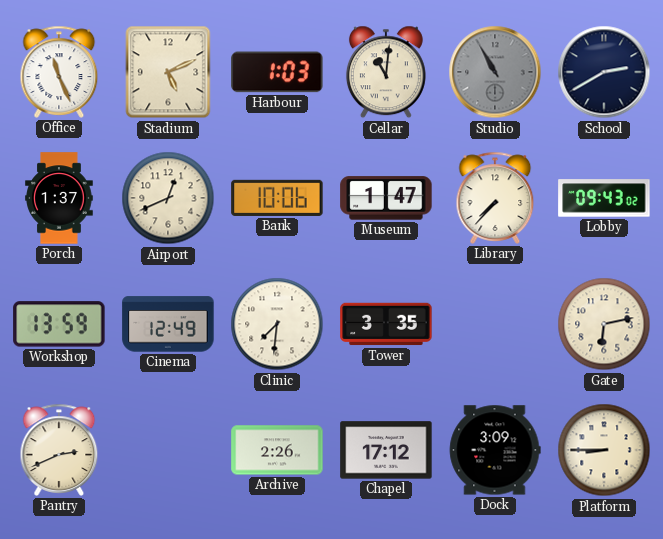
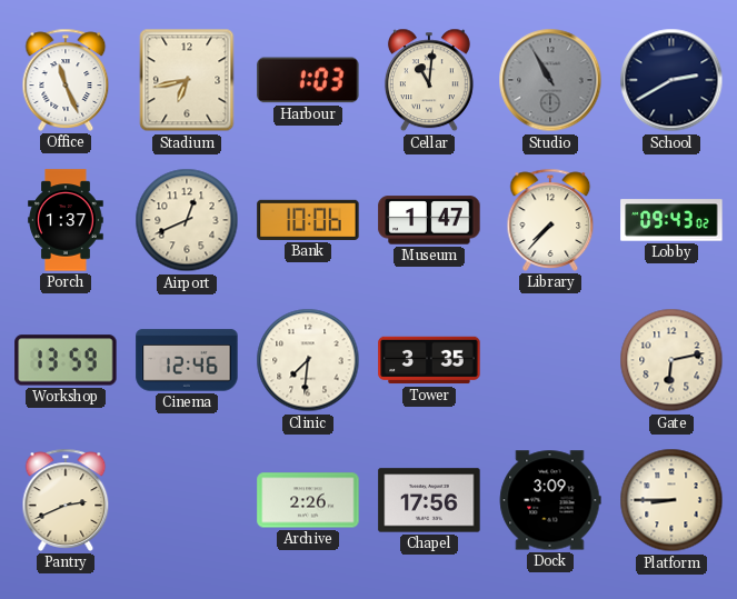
Stadium: 5:11 -> 6:43 (187, 80)
Cinema: 12:49 -> 12:46 (187, 360)
Chapel: 17:12 -> 17:56 (429, 500)
